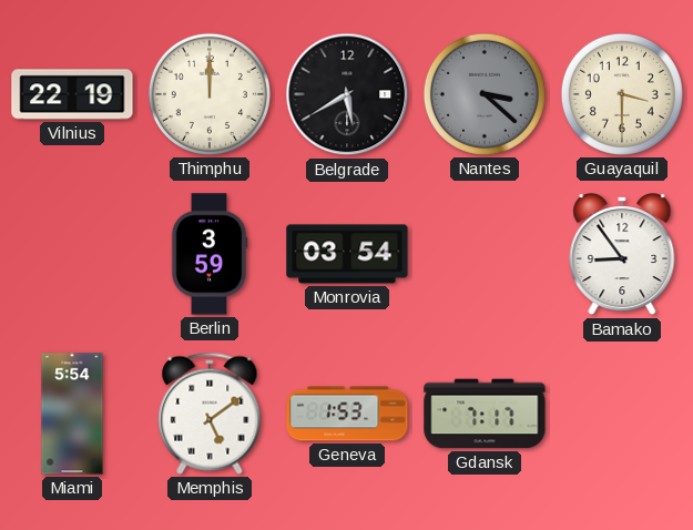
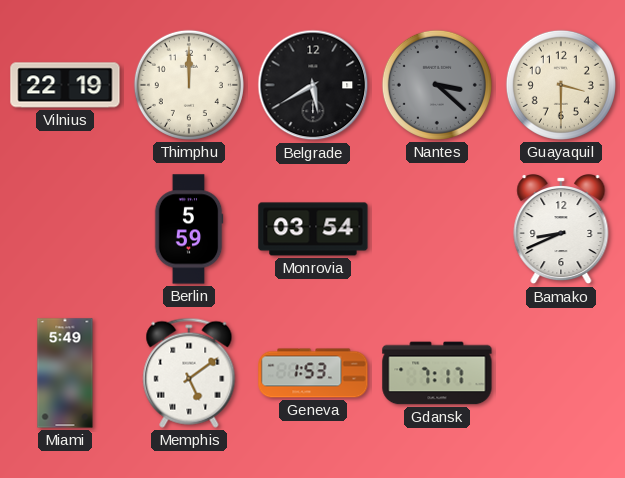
Berlin: 3:59 -> 5:59 (189, 229)
Bamako: 8:54 -> 8:41 (561, 230)
Miami: 5:54 -> 5:49 (65, 373)
